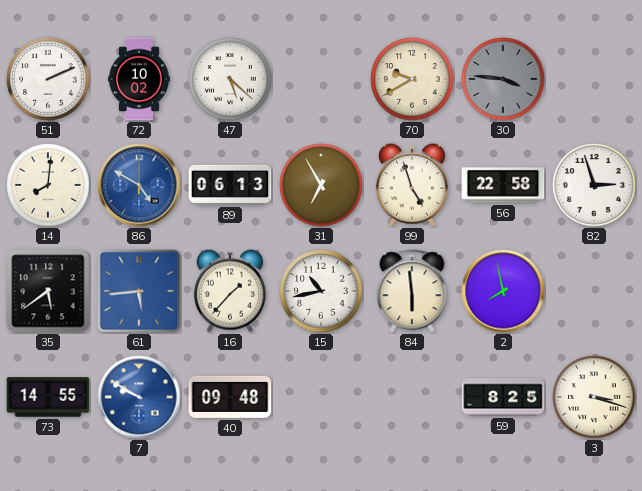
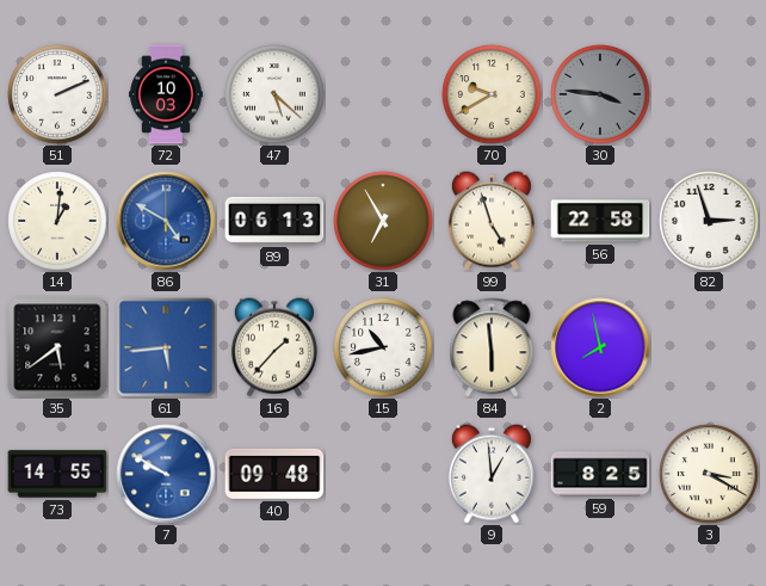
72: 10:02 -> 10:03 (167, 94)
14: 8:01 -> 1:01 (57, 221)
9: none -> 12:59 (492, 474)
3: 3:18 -> 3:20 (709, 474)
